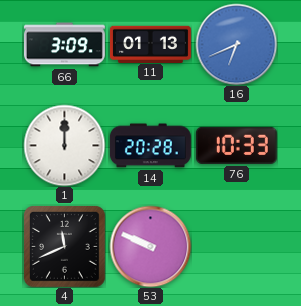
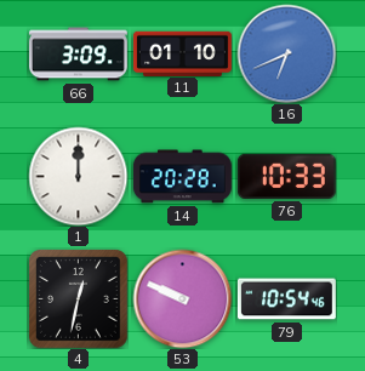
11: 01:13 -> 01:10 (182, 53)
4: 11:41 -> 12:32 (79, 299)
79: none -> 10:54 (286, 299)
